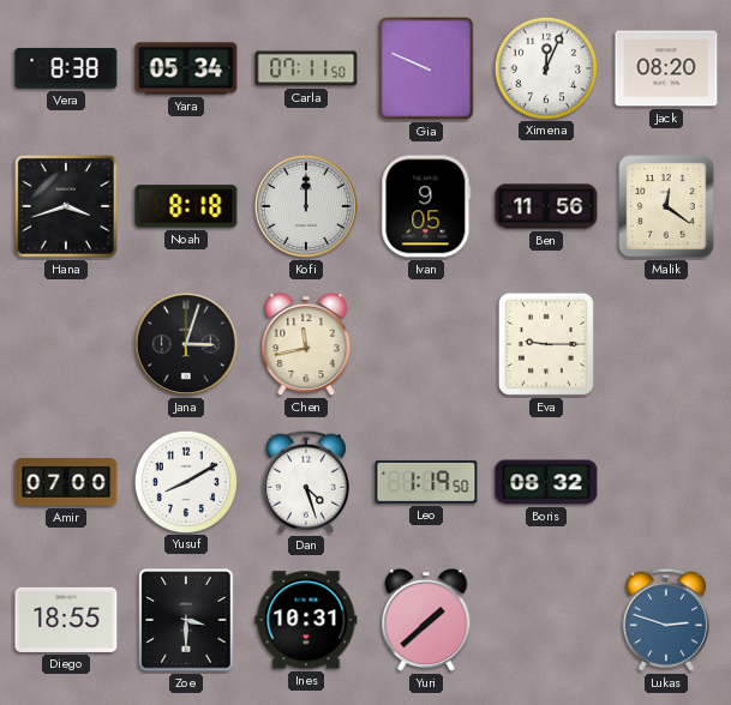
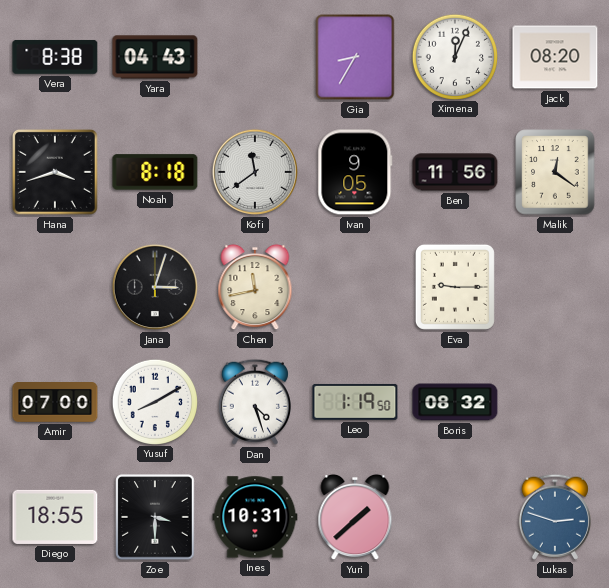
Yara: 05:34 -> 04:43 (155, 57)
Carla: 07:11 -> none (306, 68)
Gia: 9:49 -> 8:35 (355, 57)
Kofi: 12:00 -> 11:39 (255, 172)
